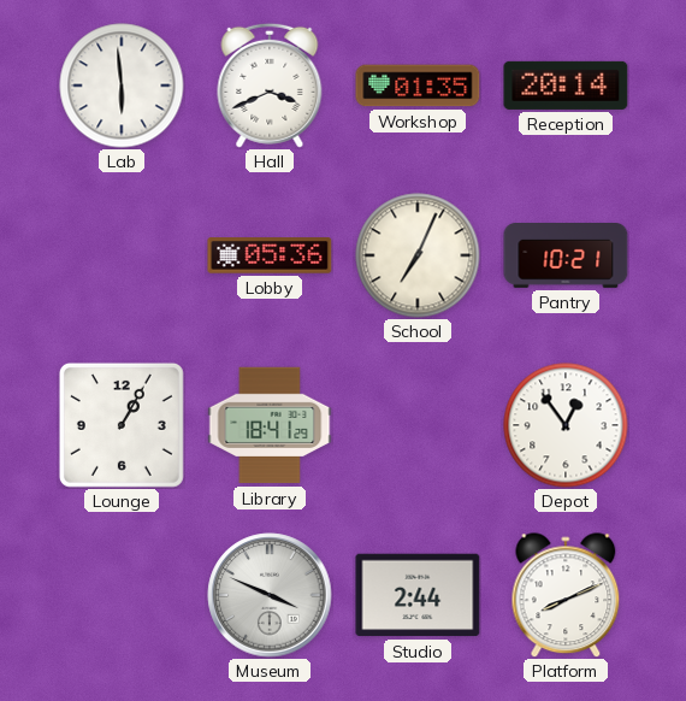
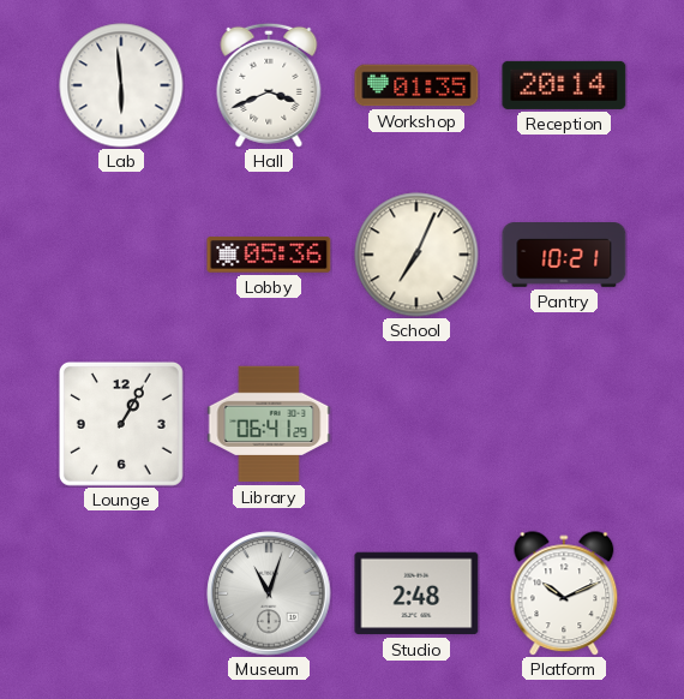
Library: 18:41 -> 06:41 (269, 424)
Depot: 12:54 -> none (566, 425)
Museum: 3:49 -> 11:03 (269, 593)
Studio: 2:44 -> 2:48 (416, 593)
Platform: 8:11 -> 10:11 (564, 593)
